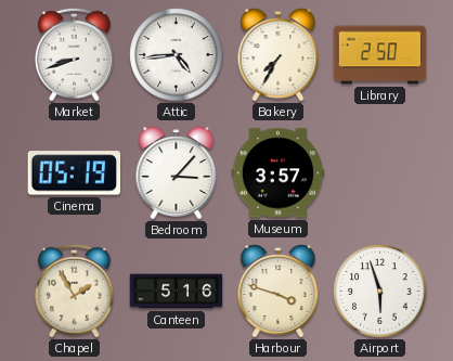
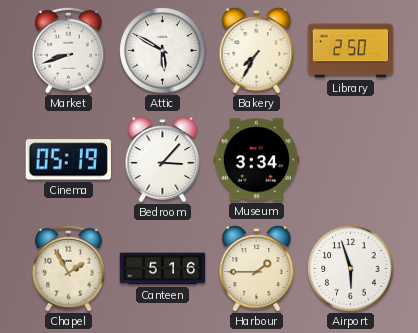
Attic: 4:44 -> 5:50 (163, 51)
Museum: 3:57 -> 3:34 (257, 160)
Harbour: 3:48 -> 1:45 (257, 269)
